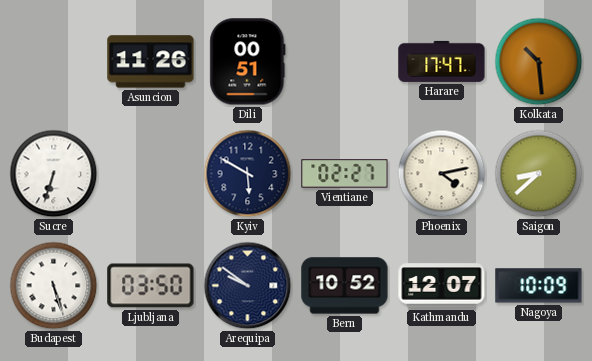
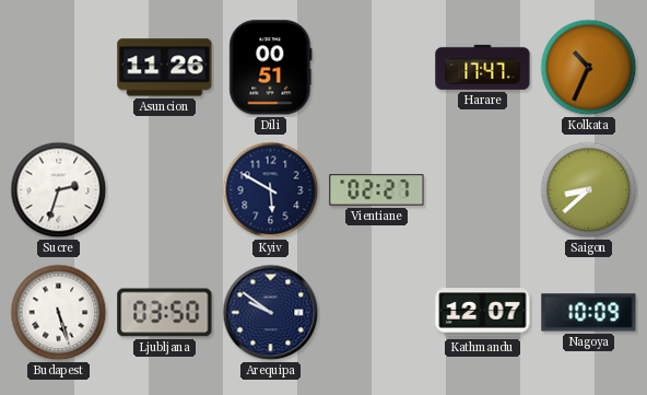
Kolkata: 10:29 -> 10:34 (589, 68)
Sucre: 6:33 -> 2:33 (59, 190)
Phoenix: 4:13 -> none (442, 174)
Bern: 10:52 -> none (345, 286)
